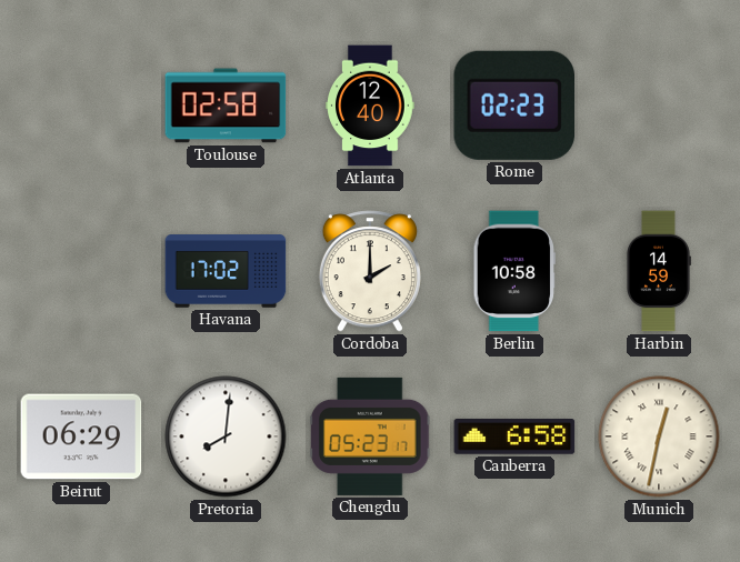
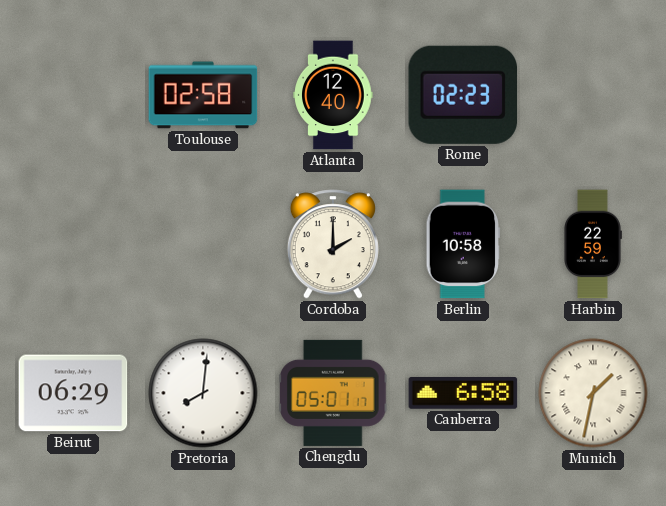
Havana: 17:02 -> none (226, 271)
Harbin: 14:59 -> 22:59 (593, 244)
Chengdu: 05:23 -> 05:01 (333, 393)
Munich: 12:32 -> 1:32 (593, 393)
